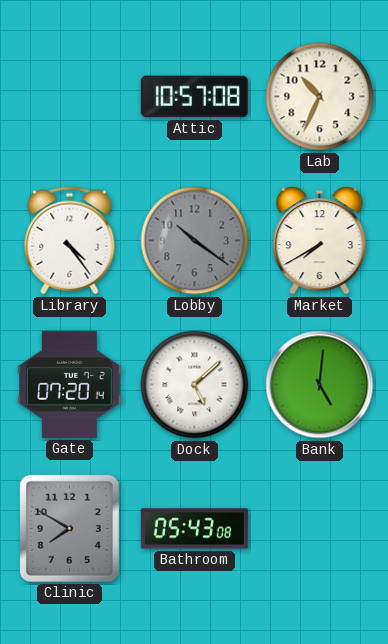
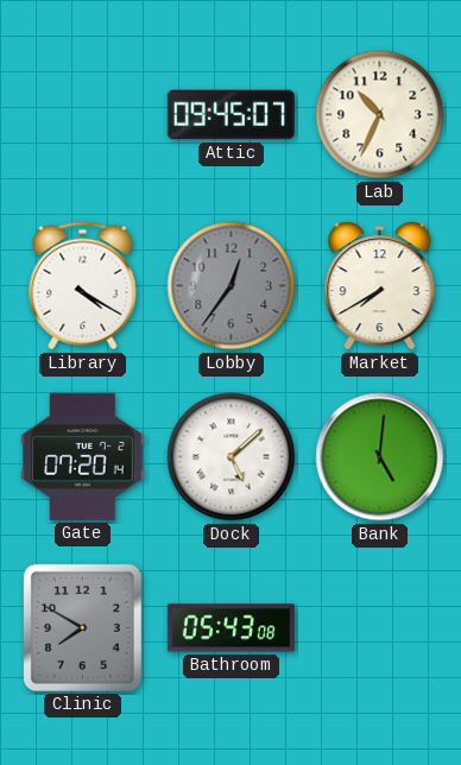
Attic: 10:57 -> 09:45 (230, 115)
Library: 4:24 -> 4:20 (83, 286)
Lobby: 10:21 -> 12:36 (232, 286)
